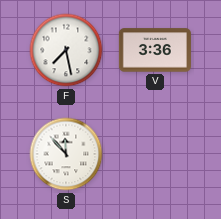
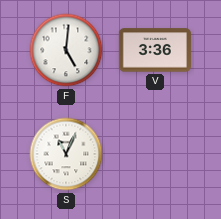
F: 7:28 -> 5:01 (66, 50)
S: 11:53 -> 11:04 (66, 154)
